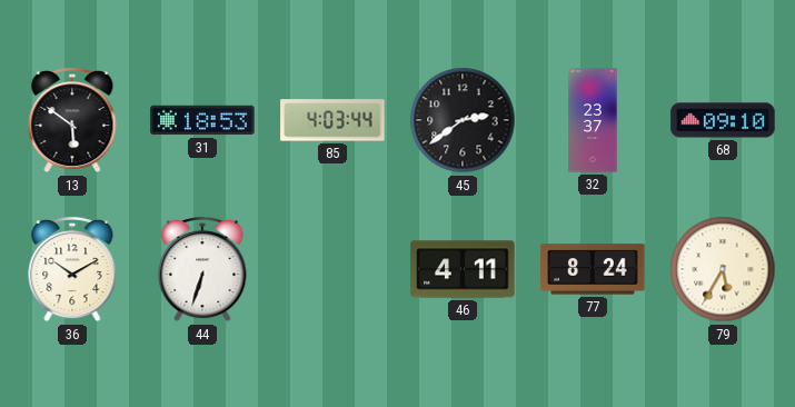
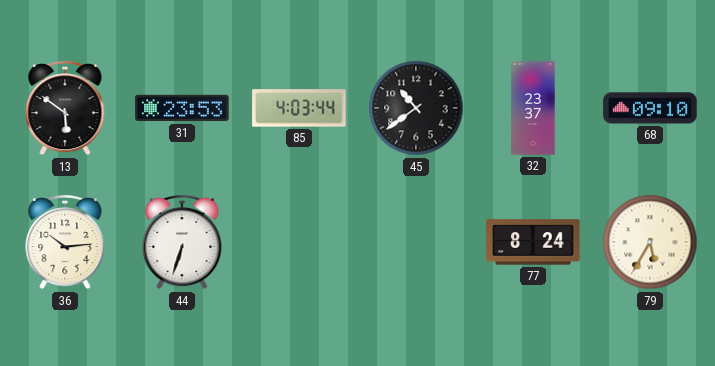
31: 18:53 -> 23:53 (182, 108)
45: 2:39 -> 10:39 (416, 108)
36: 10:10 -> 10:14 (65, 242)
46: 4:11 -> none (463, 269)
